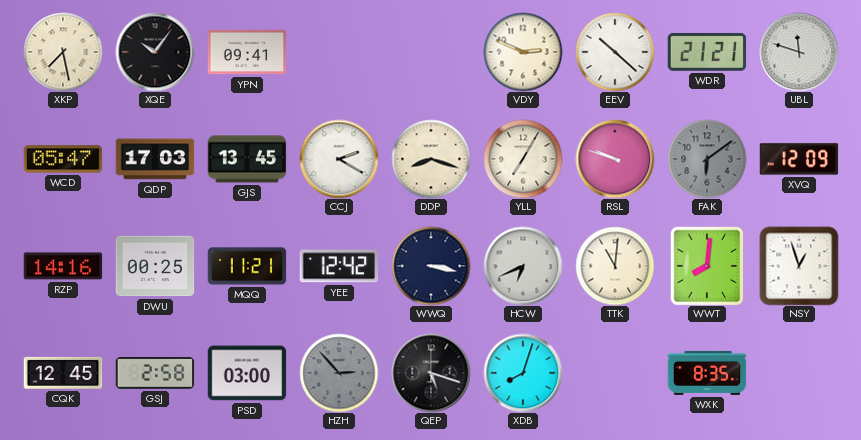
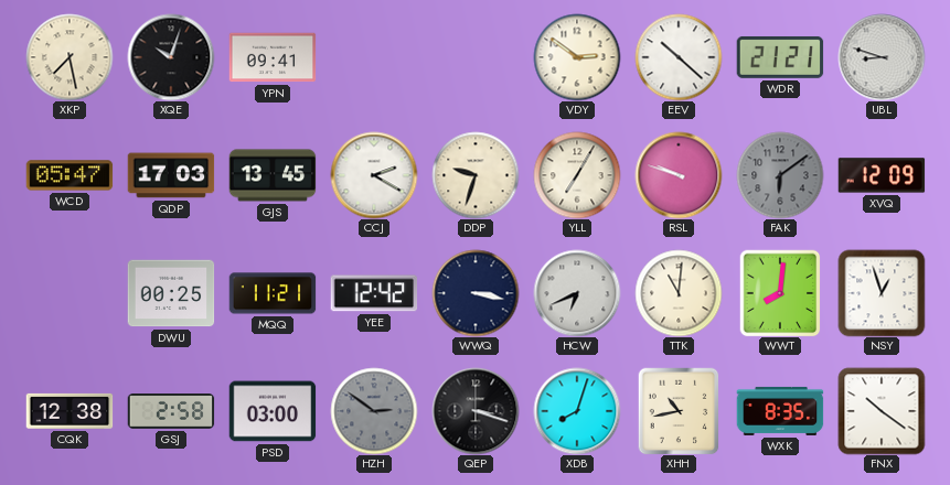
XQE: 10:06 -> 10:03 (171, 57)
VDY: 2:49 -> 2:51 (577, 57)
UBL: 11:48 -> 8:48 (882, 57)
DDP: 8:18 -> 9:33 (476, 175)
RZP: 14:16 -> none (63, 266)
CQK: 12:45 -> 12:38 (70, 411)
HZH: 2:53 -> 2:51 (374, 411)
QEP: 5:18 -> 3:18 (476, 411)
XHH: none -> 10:43 (679, 411)
FNX: none -> 10:21 (882, 411)
